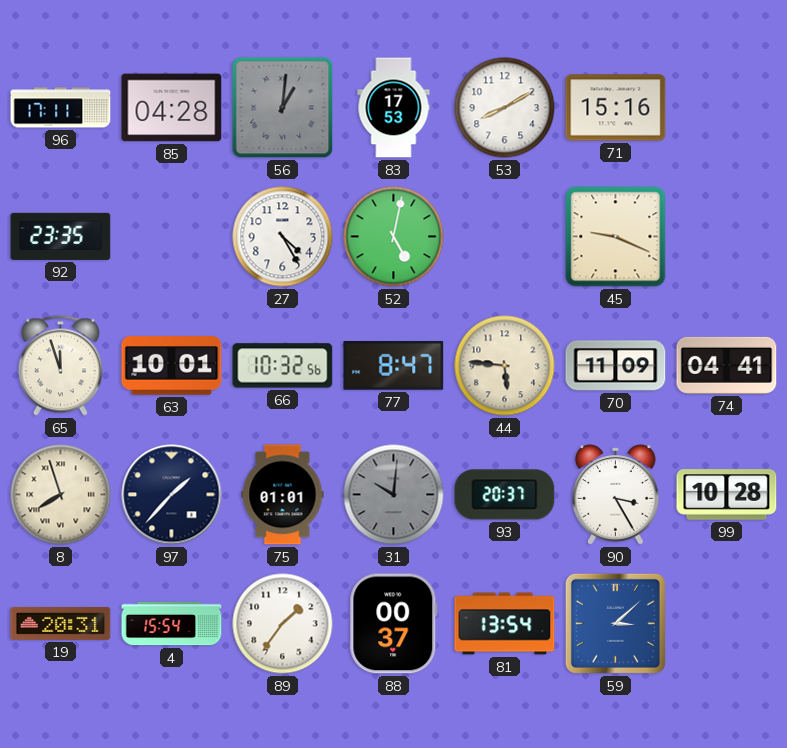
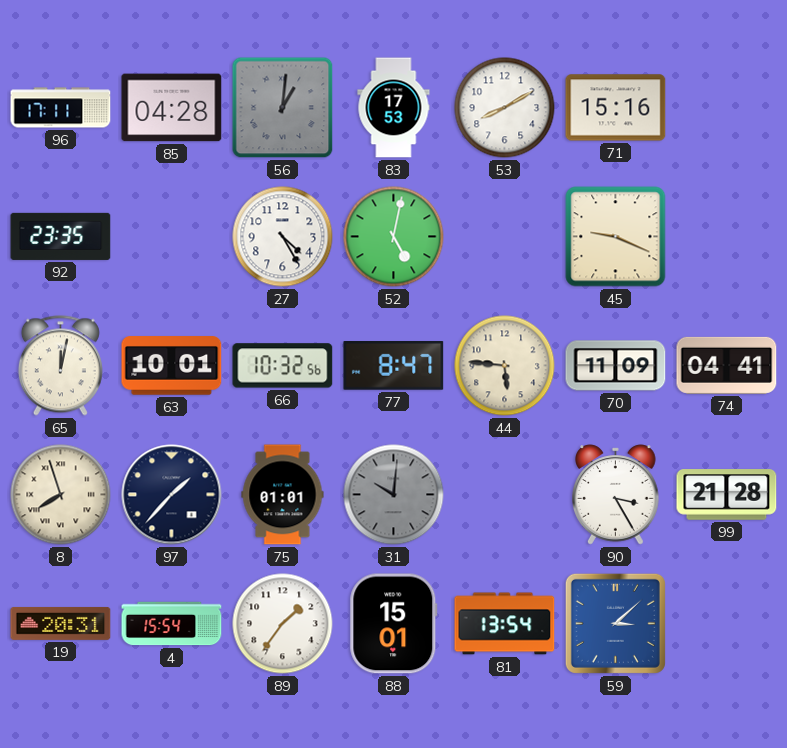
65: 11:57 -> 12:02 (60, 366)
93: 20:37 -> none (505, 495)
99: 10:28 -> 21:28 (727, 495)
88: 00:37 -> 15:01 (394, 624)
